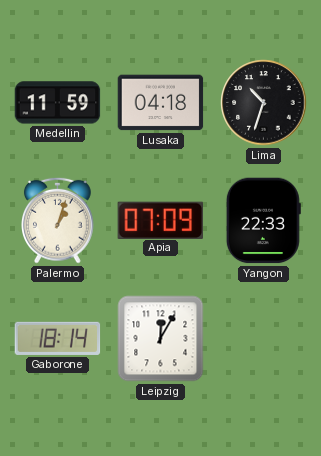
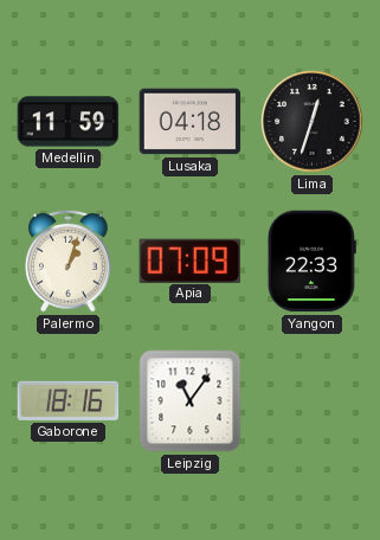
Lima: 10:33 -> 12:33 (313, 122)
Gaborone: 18:14 -> 18:16 (69, 400)
Leipzig: 12:05 -> 11:06 (191, 401)
